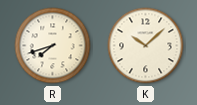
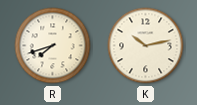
K: 10:08 -> 10:13 (146, 46)
